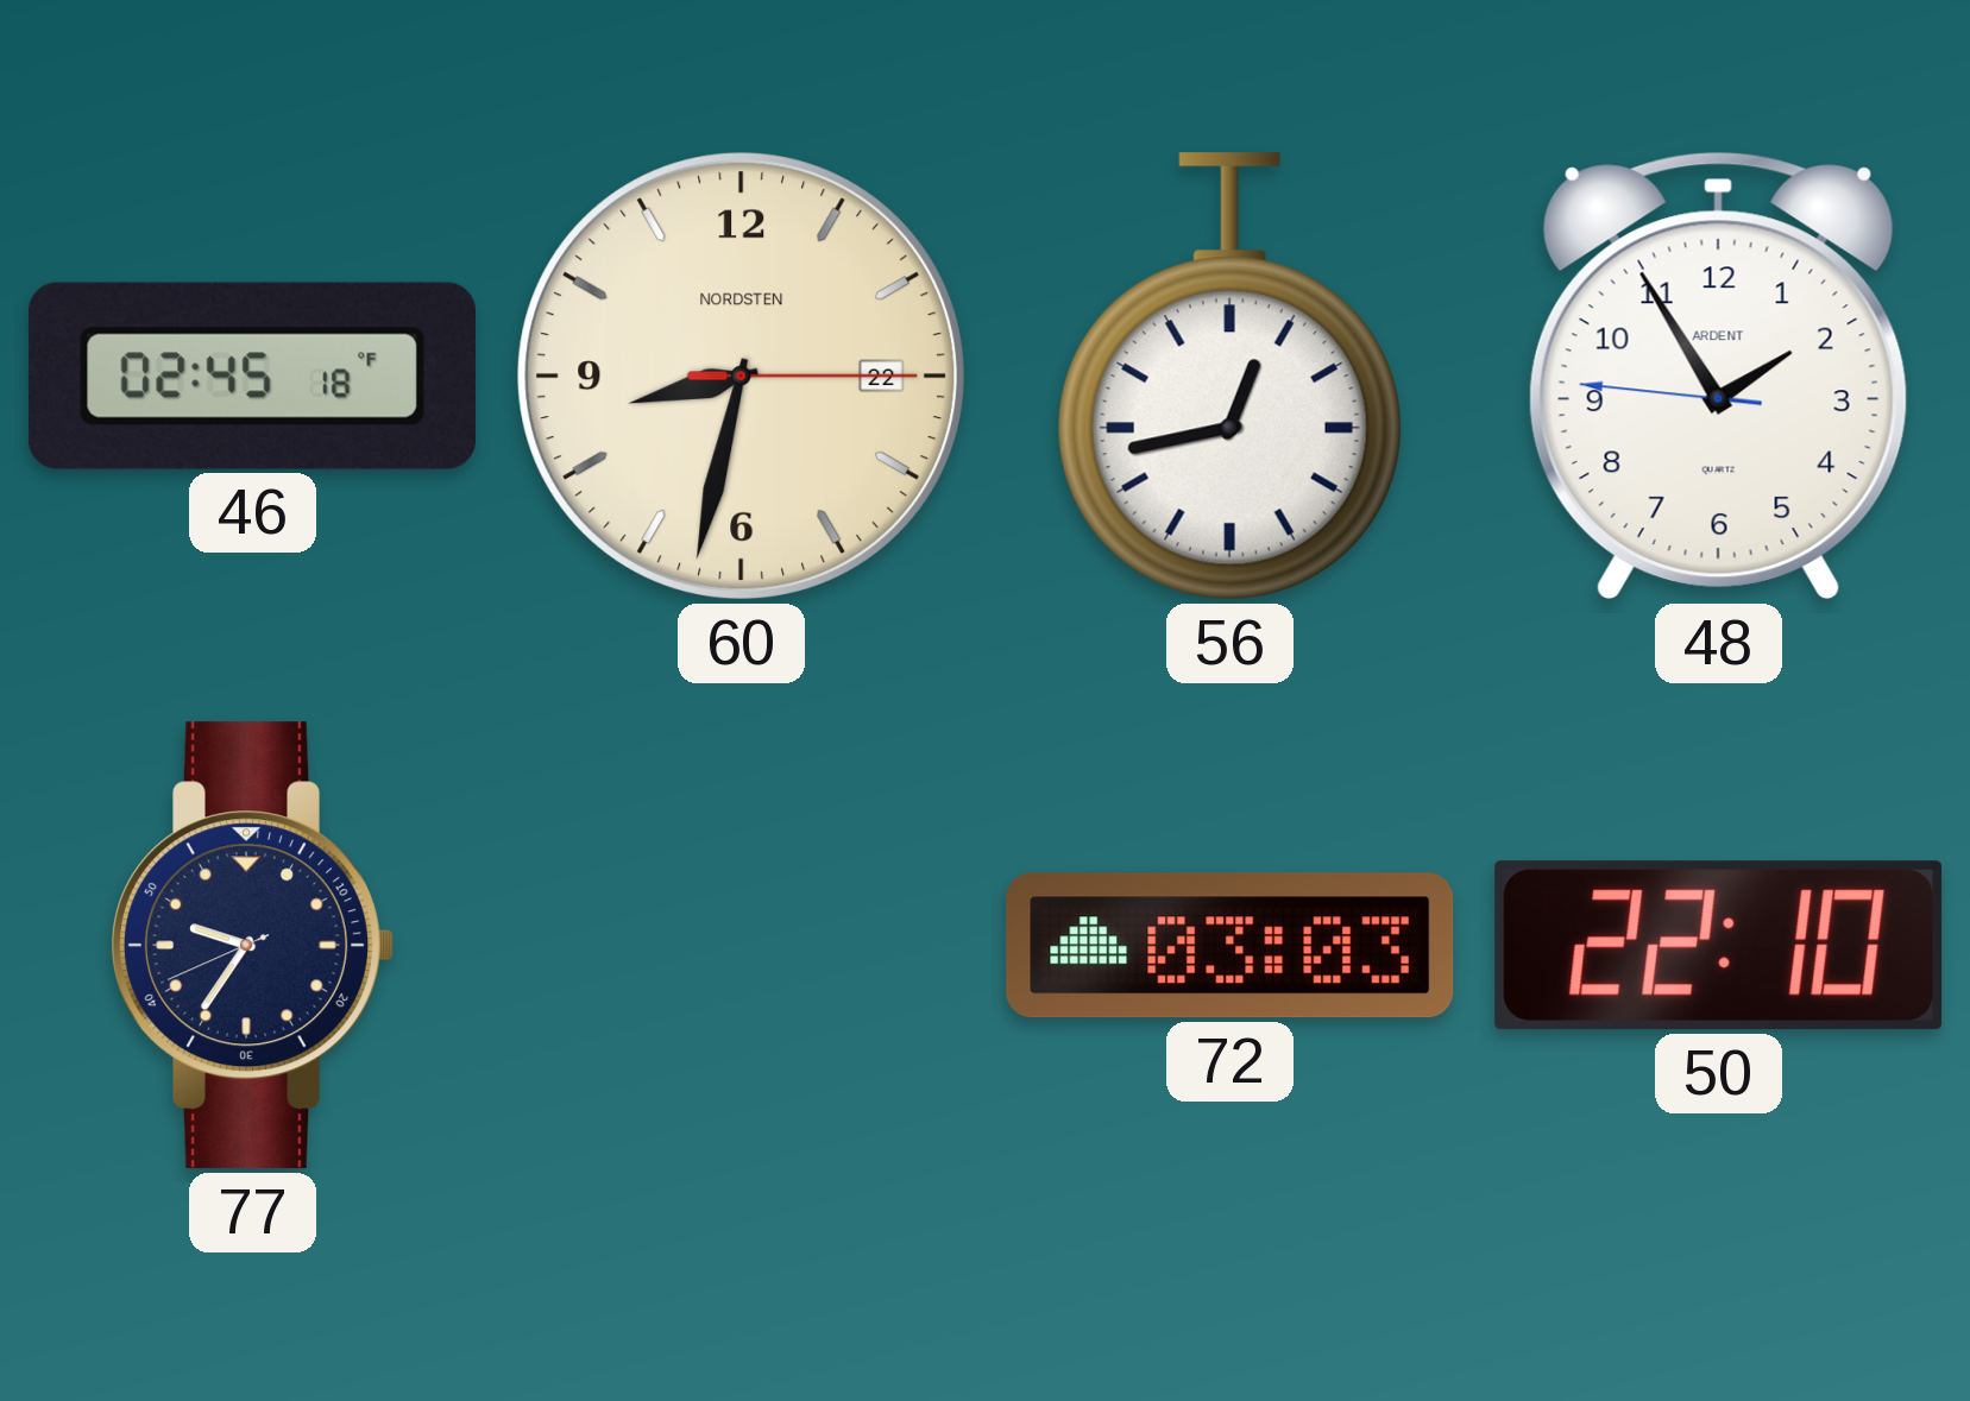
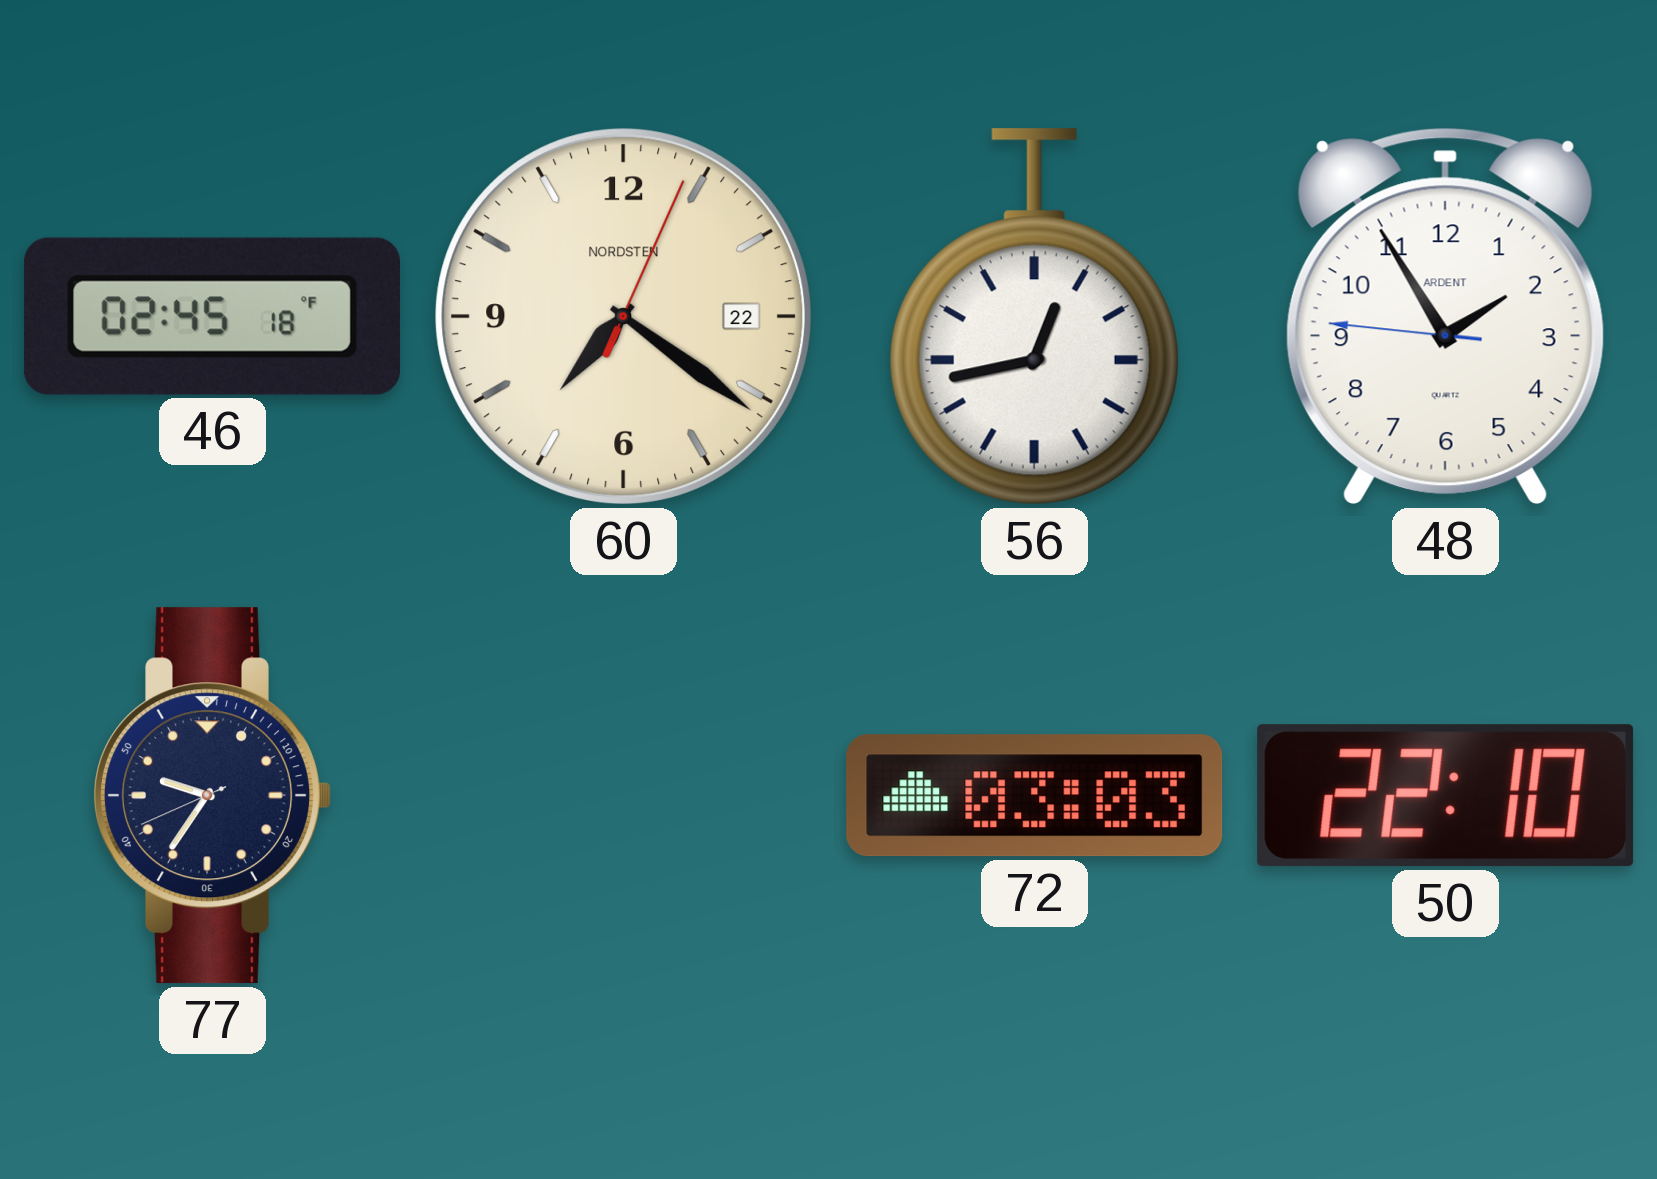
60: 8:32 -> 7:21 (623, 316)
